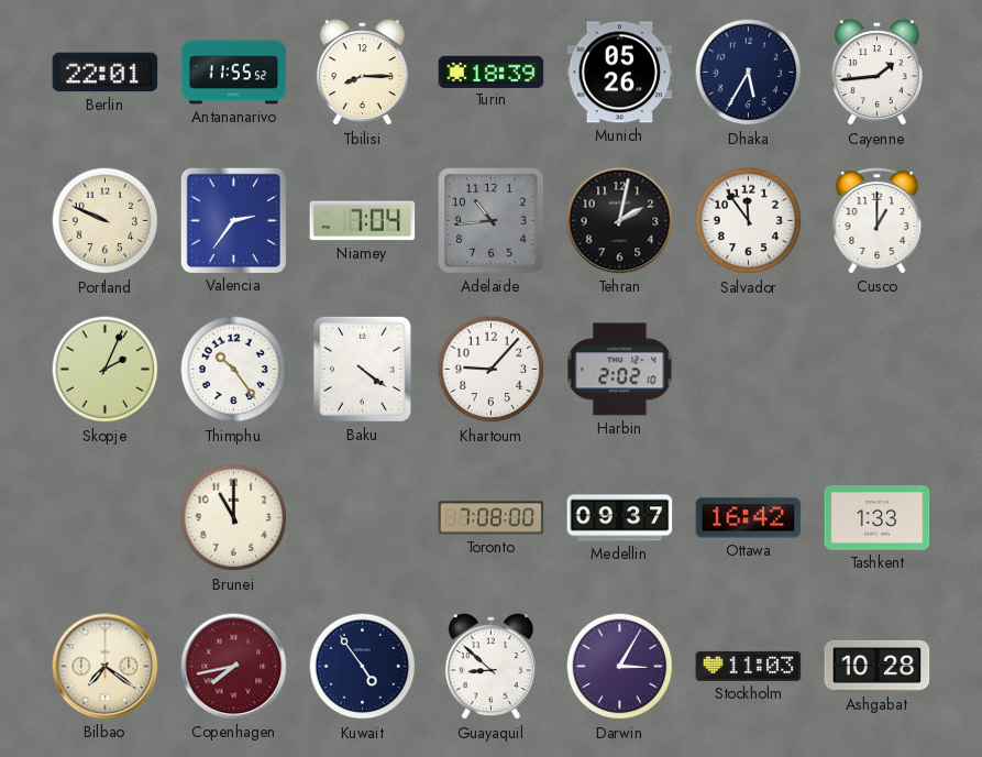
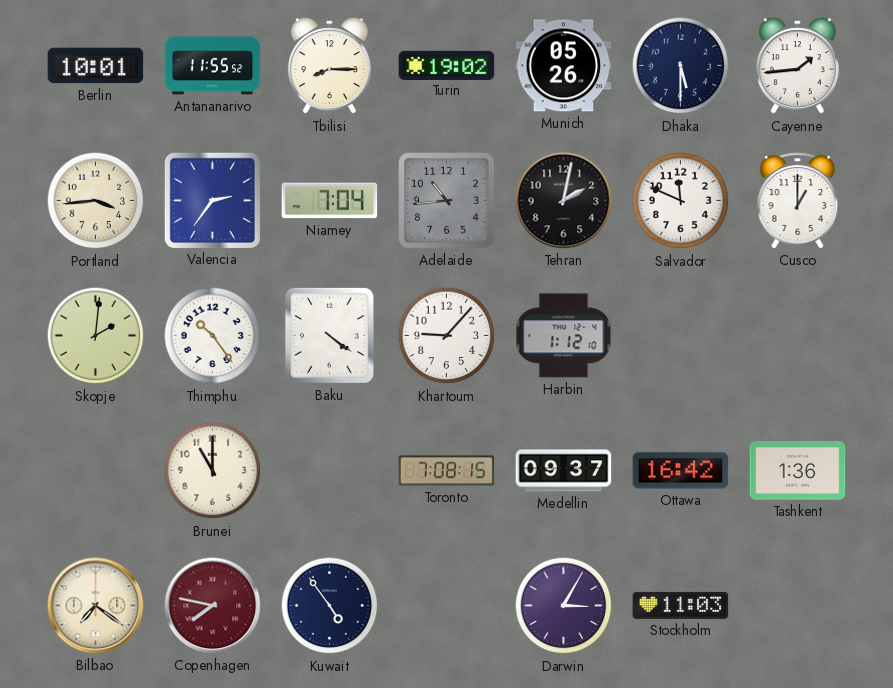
Berlin: 22:01 -> 10:01 (96, 66)
Turin: 18:39 -> 19:02 (447, 65)
Dhaka: 5:35 -> 5:30 (681, 66)
Portland: 9:49 -> 3:44 (96, 201)
Salvador: 11:54 -> 11:49 (681, 201)
Skopje: 2:04 -> 2:01 (96, 336)
Harbin: 2:02 -> 1:12 (564, 336)
Toronto: 7:08:00 -> 7:08:15 (447, 471)
Tashkent: 1:33 -> 1:36 (798, 471)
Copenhagen: 7:43 -> 7:47 (213, 606)
Guayaquil: 8:52 -> none (490, 667)
Ashgabat: 10:28 -> none (878, 666)
